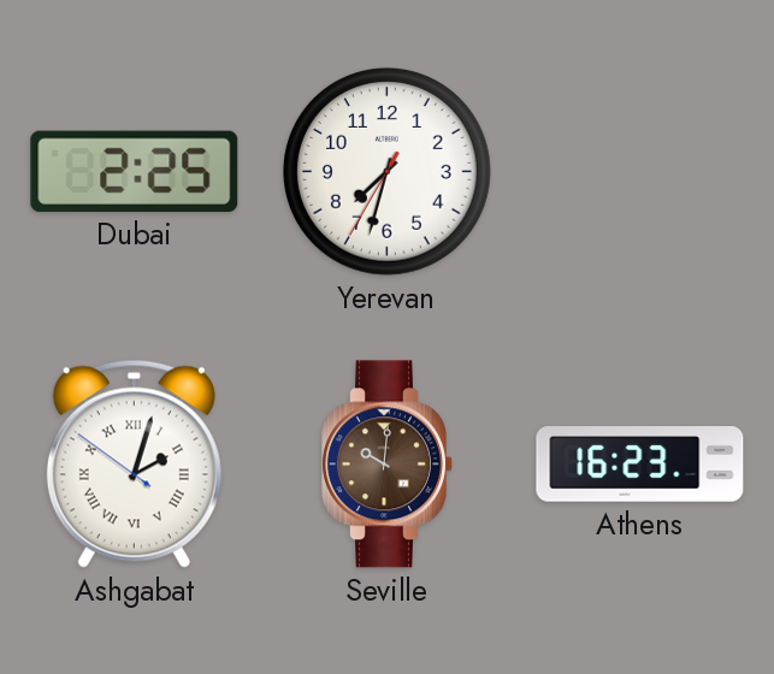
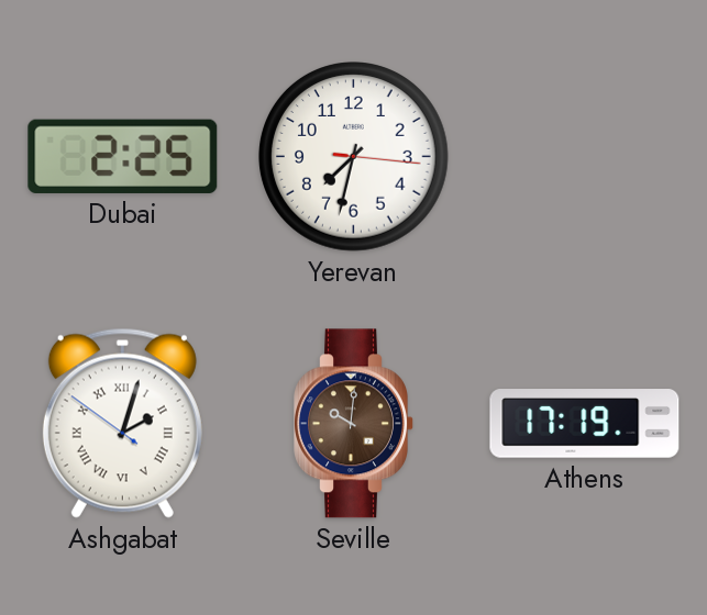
Yerevan: 7:32:35 -> 7:32:16 (354, 157)
Athens: 16:23 -> 17:19 (585, 424)
